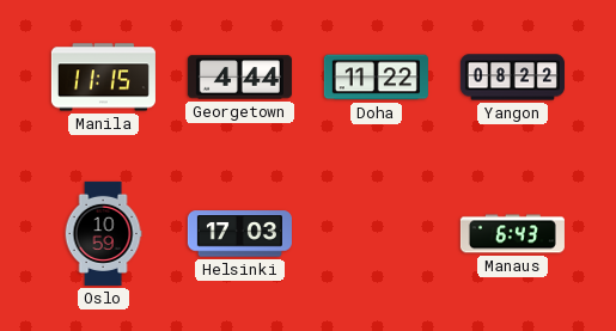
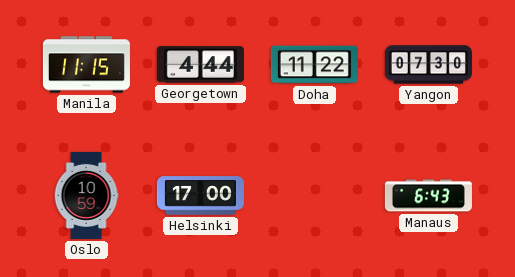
Yangon: 08:22 -> 07:30 (428, 65)
Helsinki: 17:03 -> 17:00 (200, 196)
